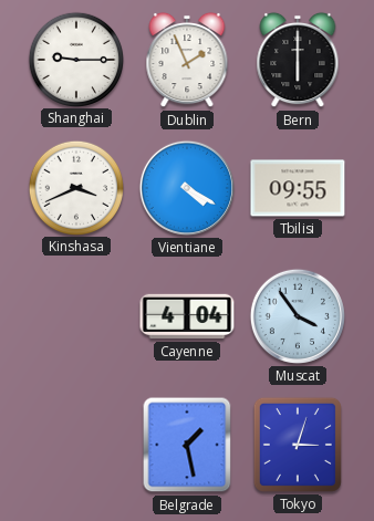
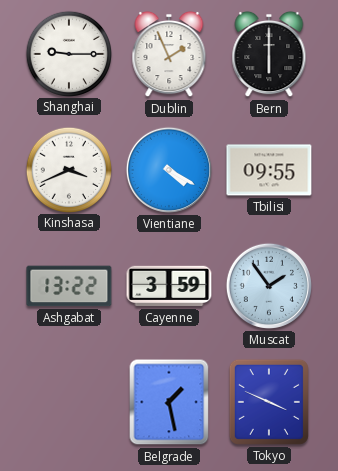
Ashgabat: none -> 13:22 (69, 286)
Cayenne: 4:04 -> 3:59 (169, 286)
Muscat: 3:54 -> 1:54 (269, 286)
Tokyo: 3:03 -> 3:49 (269, 402)
